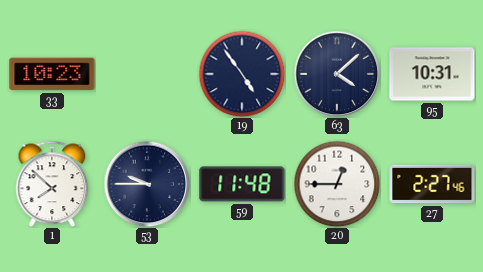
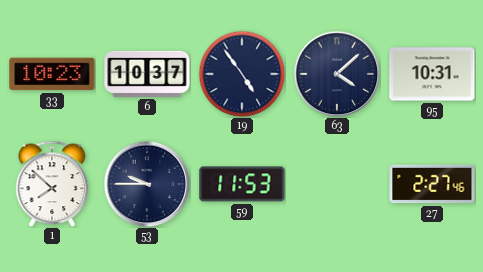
6: none -> 10:37 (147, 74)
59: 11:48 -> 11:53 (242, 184)
20: 12:45 -> none (337, 184)
